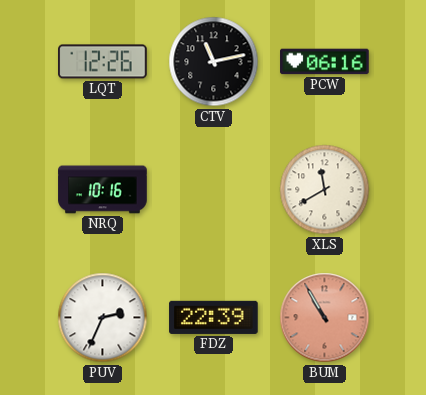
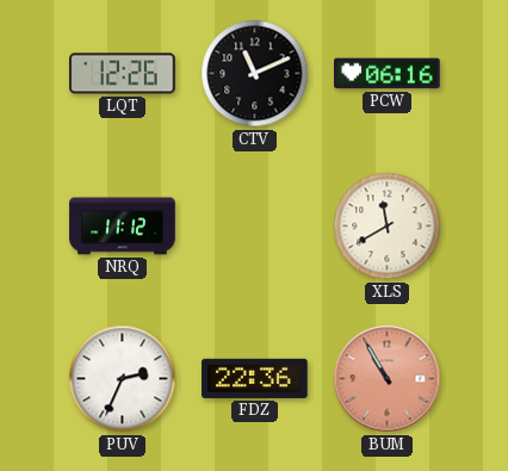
CTV: 11:13 -> 11:11 (255, 74)
NRQ: 10:16 -> 11:12 (123, 227)
FDZ: 22:39 -> 22:36 (255, 378)
